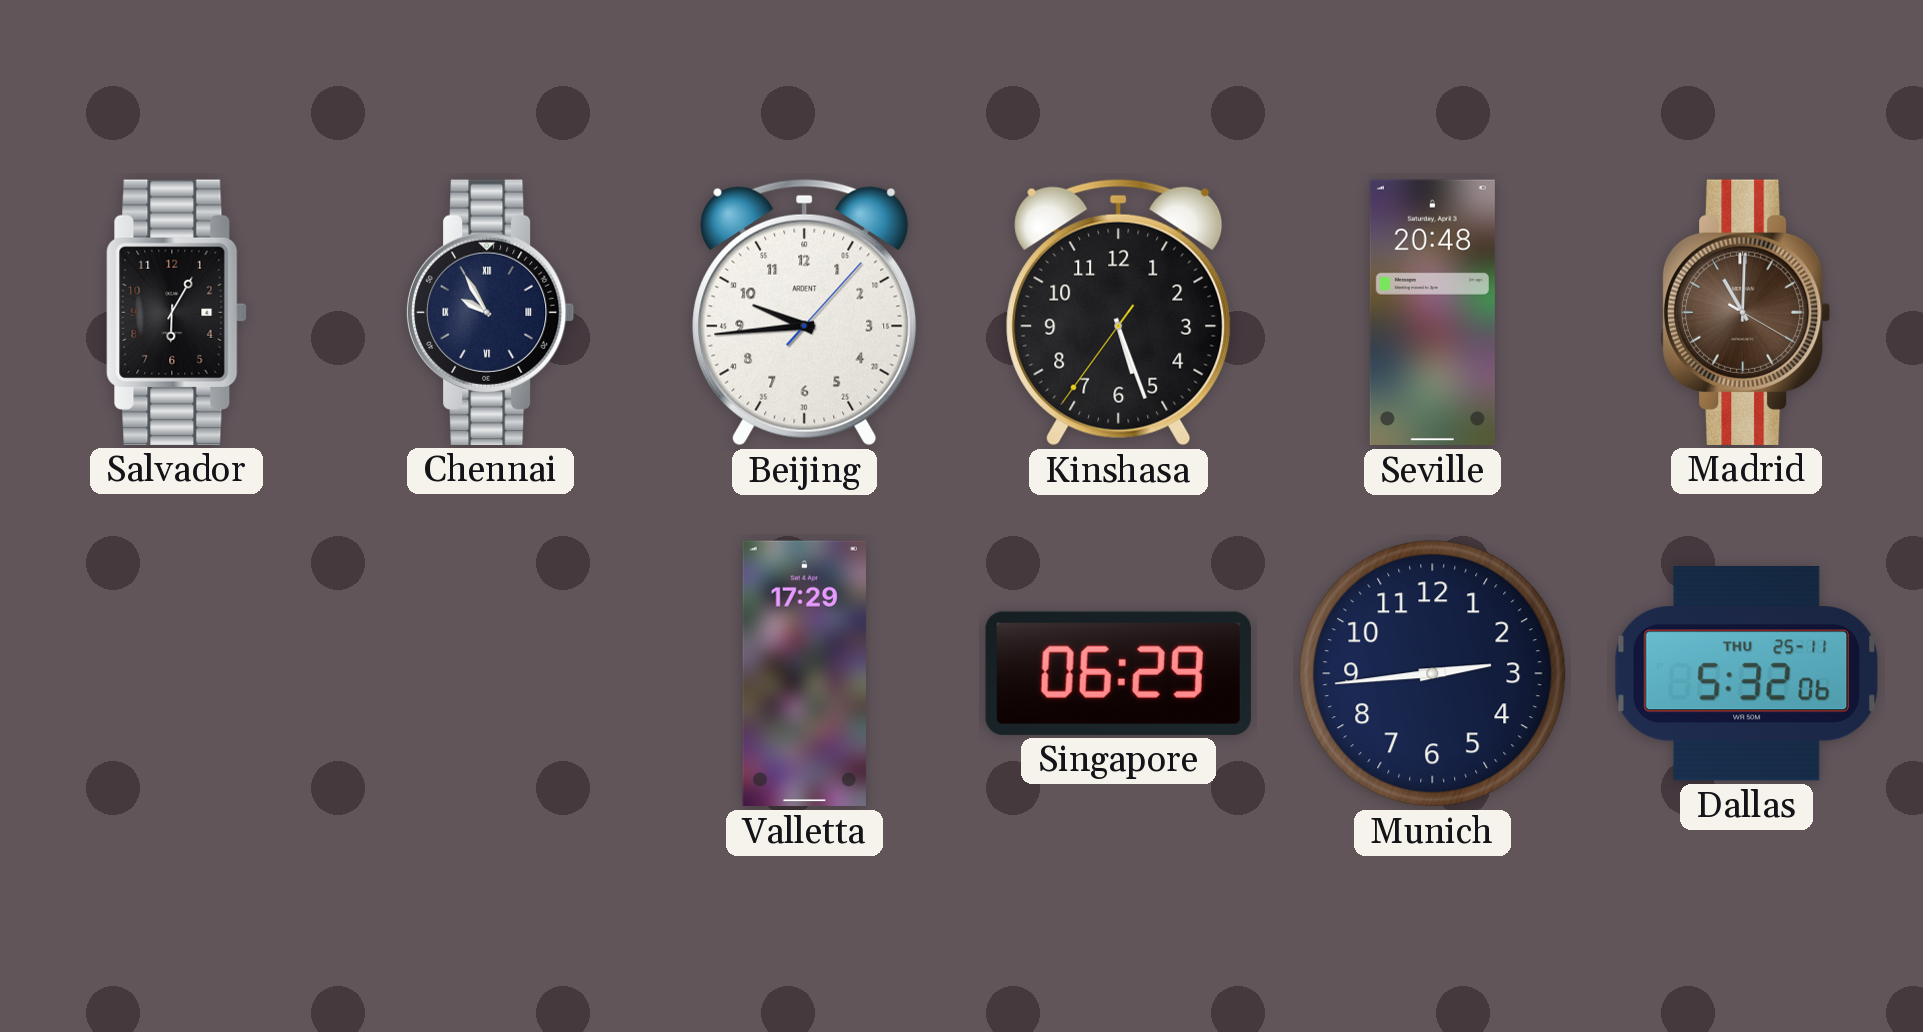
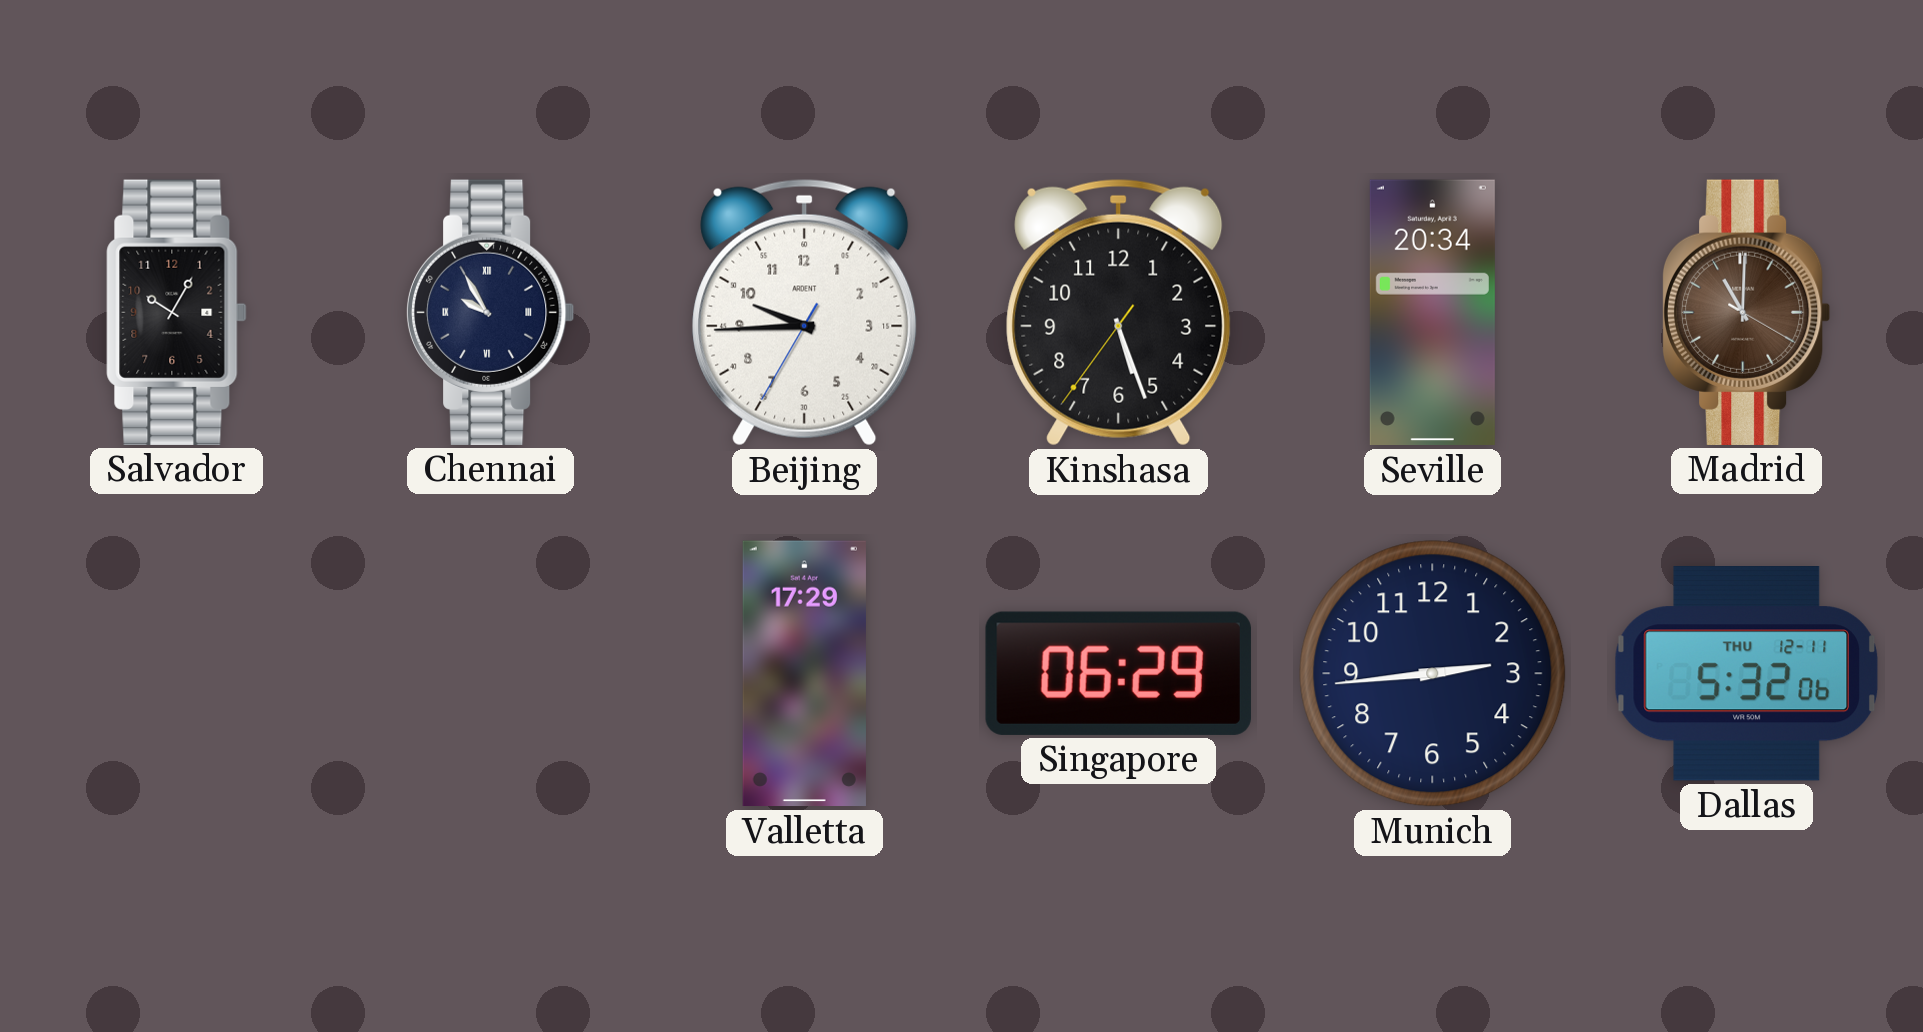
Salvador: 6:05 -> 10:05 (177, 312)
Beijing: 9:44:07 -> 9:44:35 (805, 312)
Seville: 20:48 -> 20:34 (1432, 313)
Dallas date: THU 25-11 -> THU 12-11 (1746, 673)
